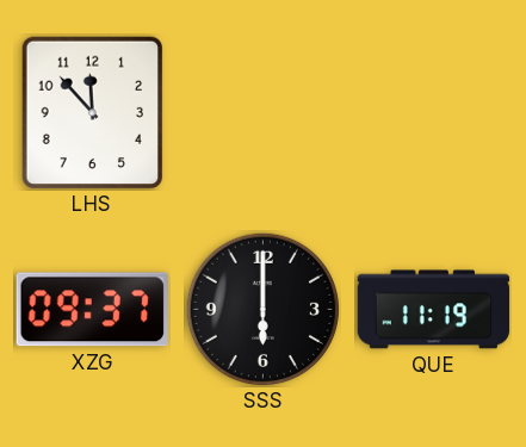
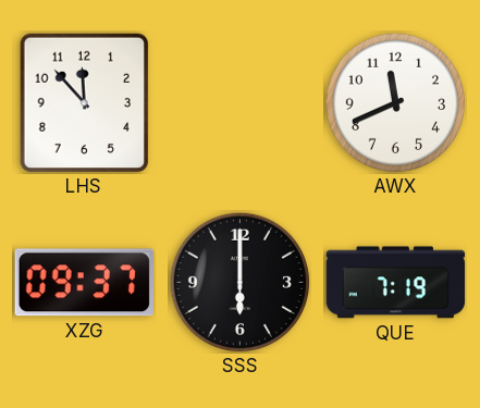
AWX: none -> 11:41 (395, 102)
QUE: 11:19 -> 7:19 (396, 283)
